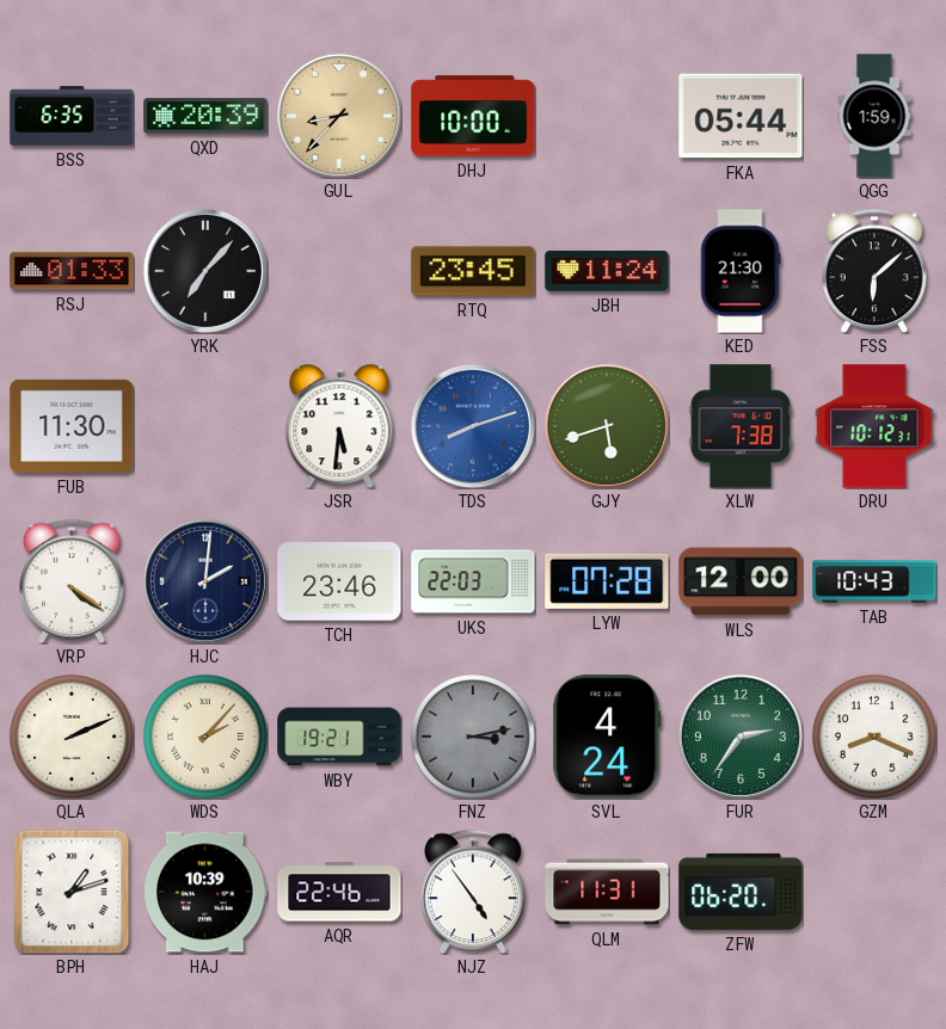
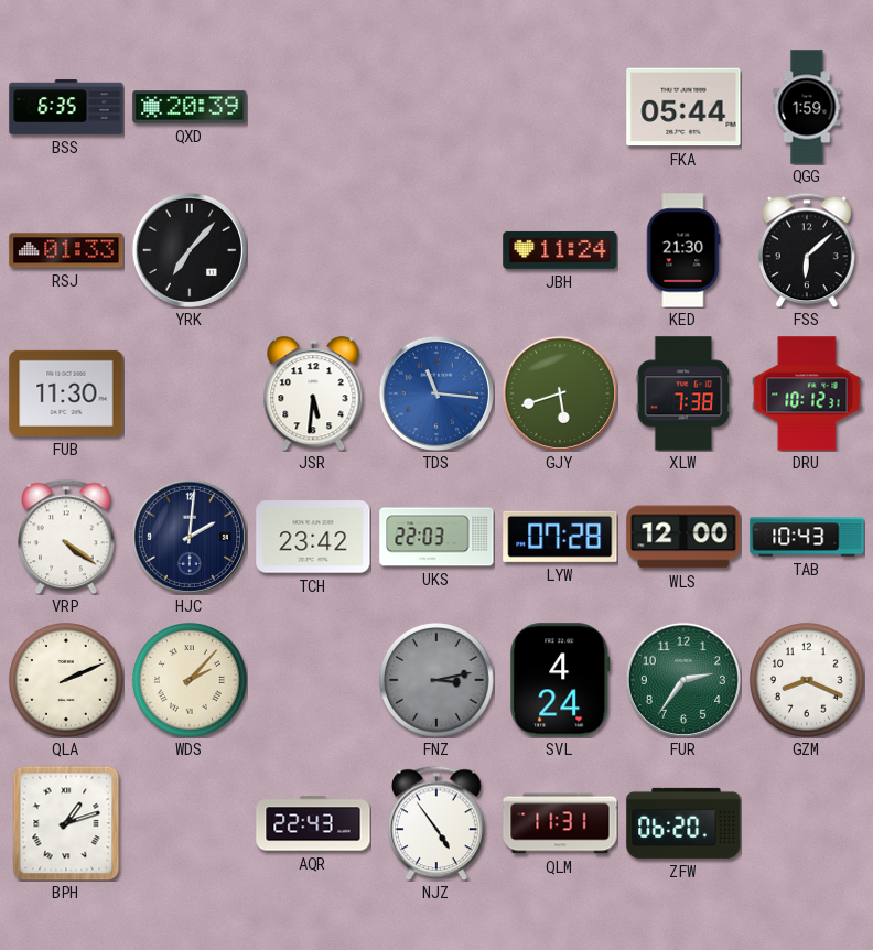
GUL: 8:37 -> none (339, 116)
DHJ: 10:00 -> none (473, 116)
RTQ: 23:45 -> none (473, 271)
TDS: 8:12 -> 11:16 (436, 393)
TCH: 23:46 -> 23:42 (313, 537)
WBY: 19:21 -> none (339, 737)
HAJ: 10:39 -> none (205, 892)
AQR: 22:46 -> 22:43 (313, 823)
